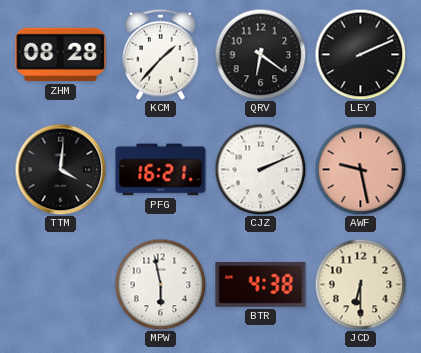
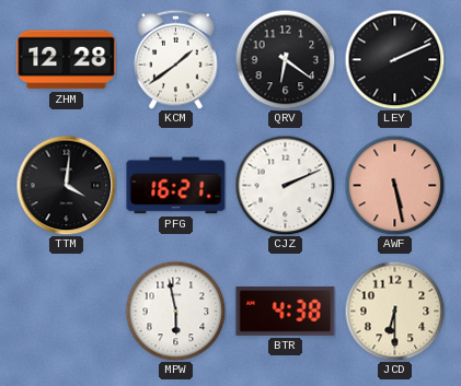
ZHM: 08:28 -> 12:28 (67, 60)
KCM: 1:37 -> 1:39 (176, 59)
AWF: 9:28 -> 5:28 (394, 185)
